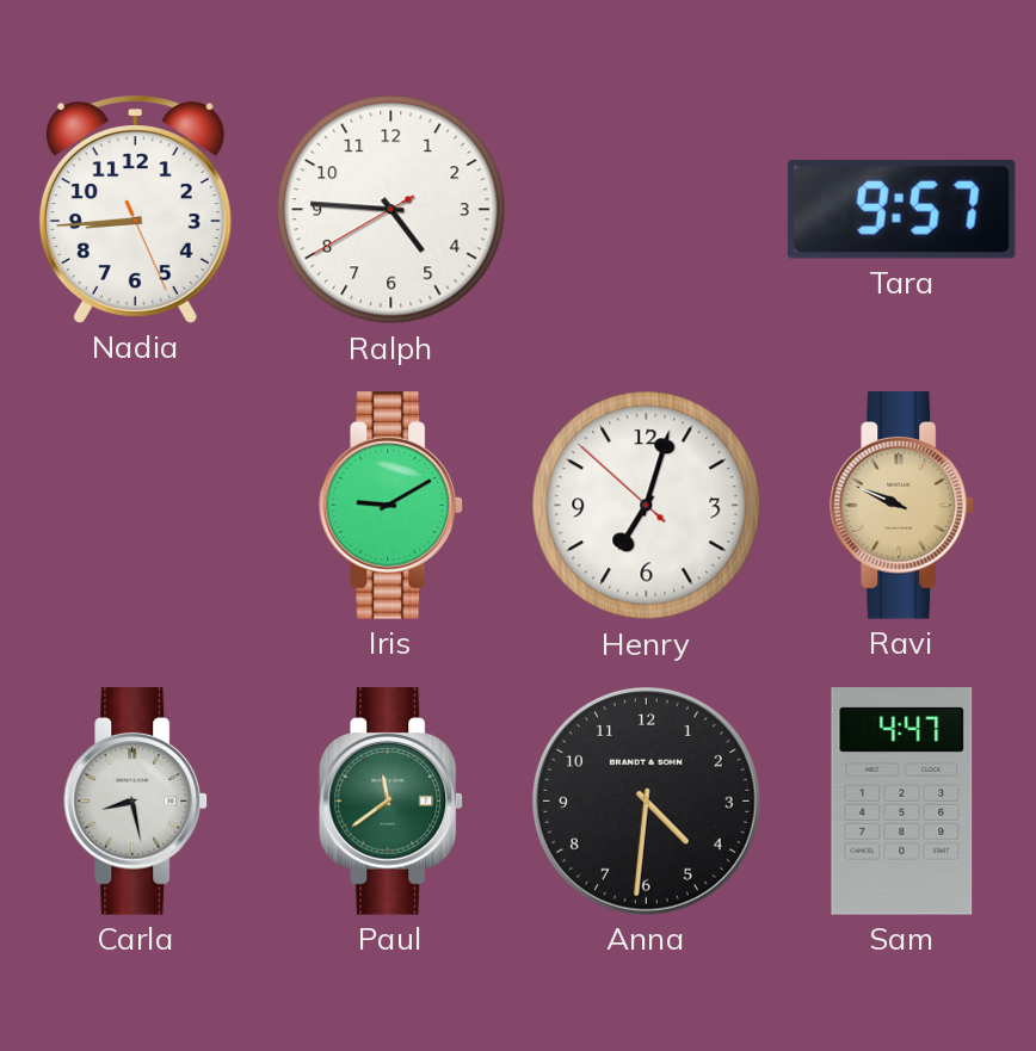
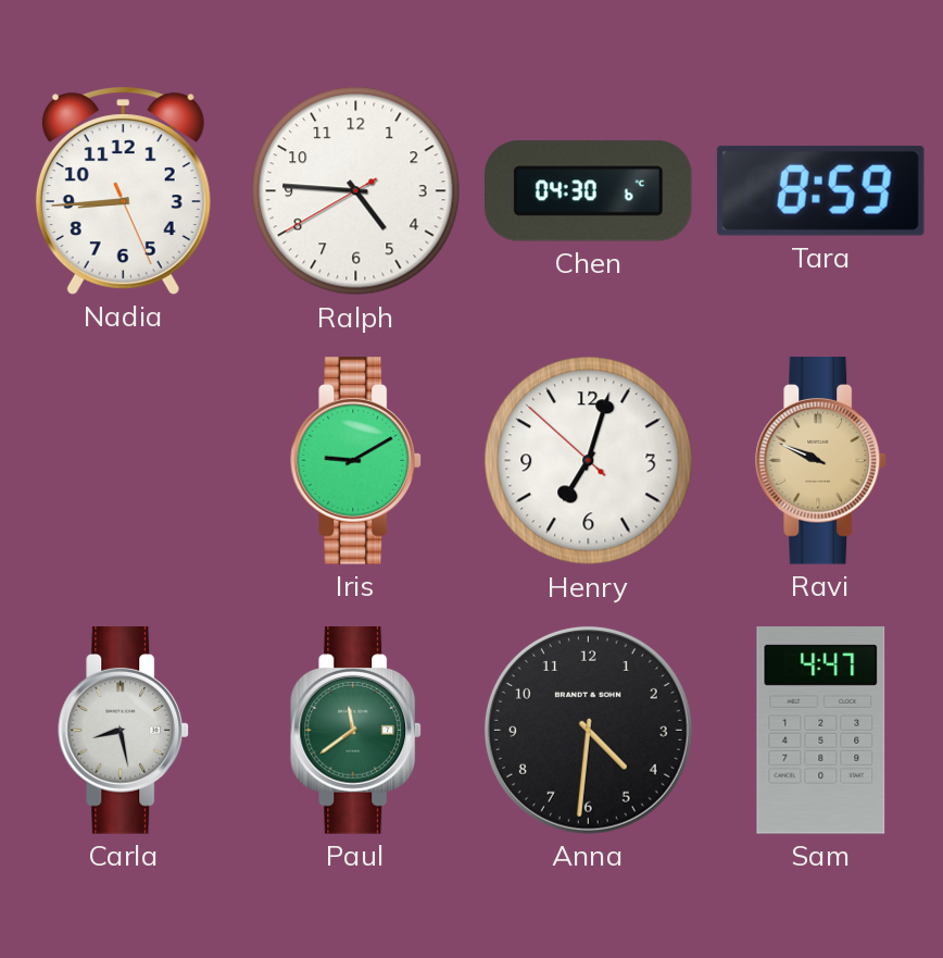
Chen: none -> 04:30 (589, 191)
Tara: 9:57 -> 8:59 (820, 190)
